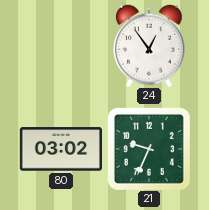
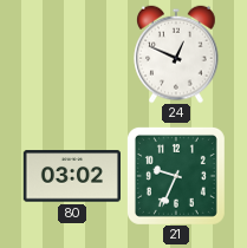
24: 12:54 -> 12:49 (176, 54)
